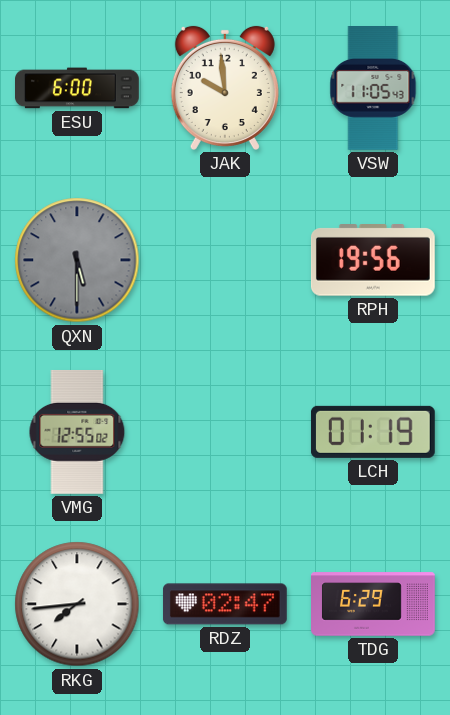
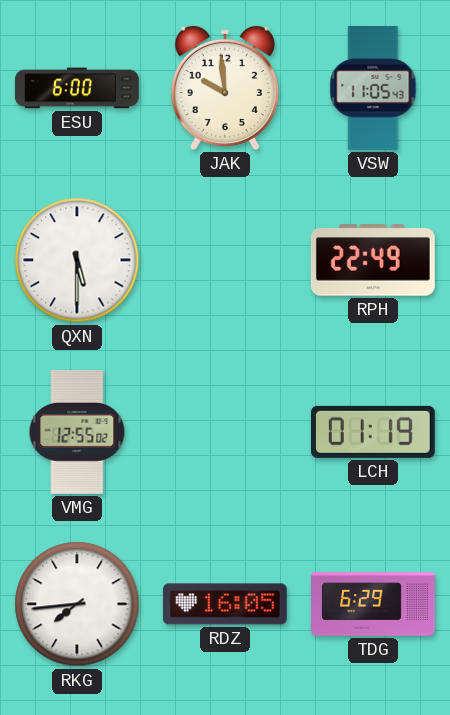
QXN dial: grey -> white (77, 260)
RPH: 19:56 -> 22:49 (373, 260)
RDZ: 02:47 -> 16:05 (225, 604)
